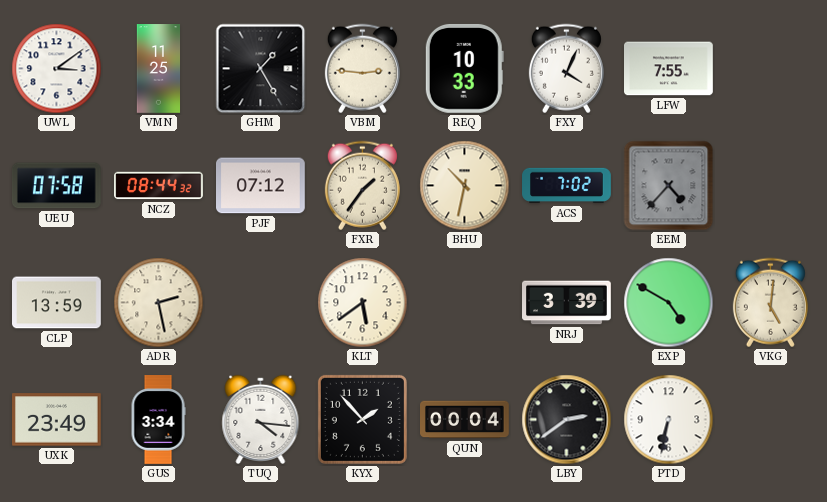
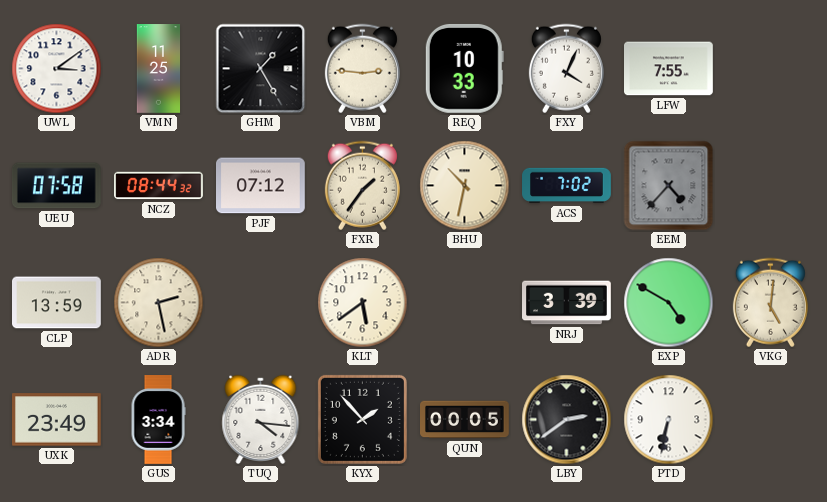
QUN: 00:04 -> 00:05 (465, 420)
